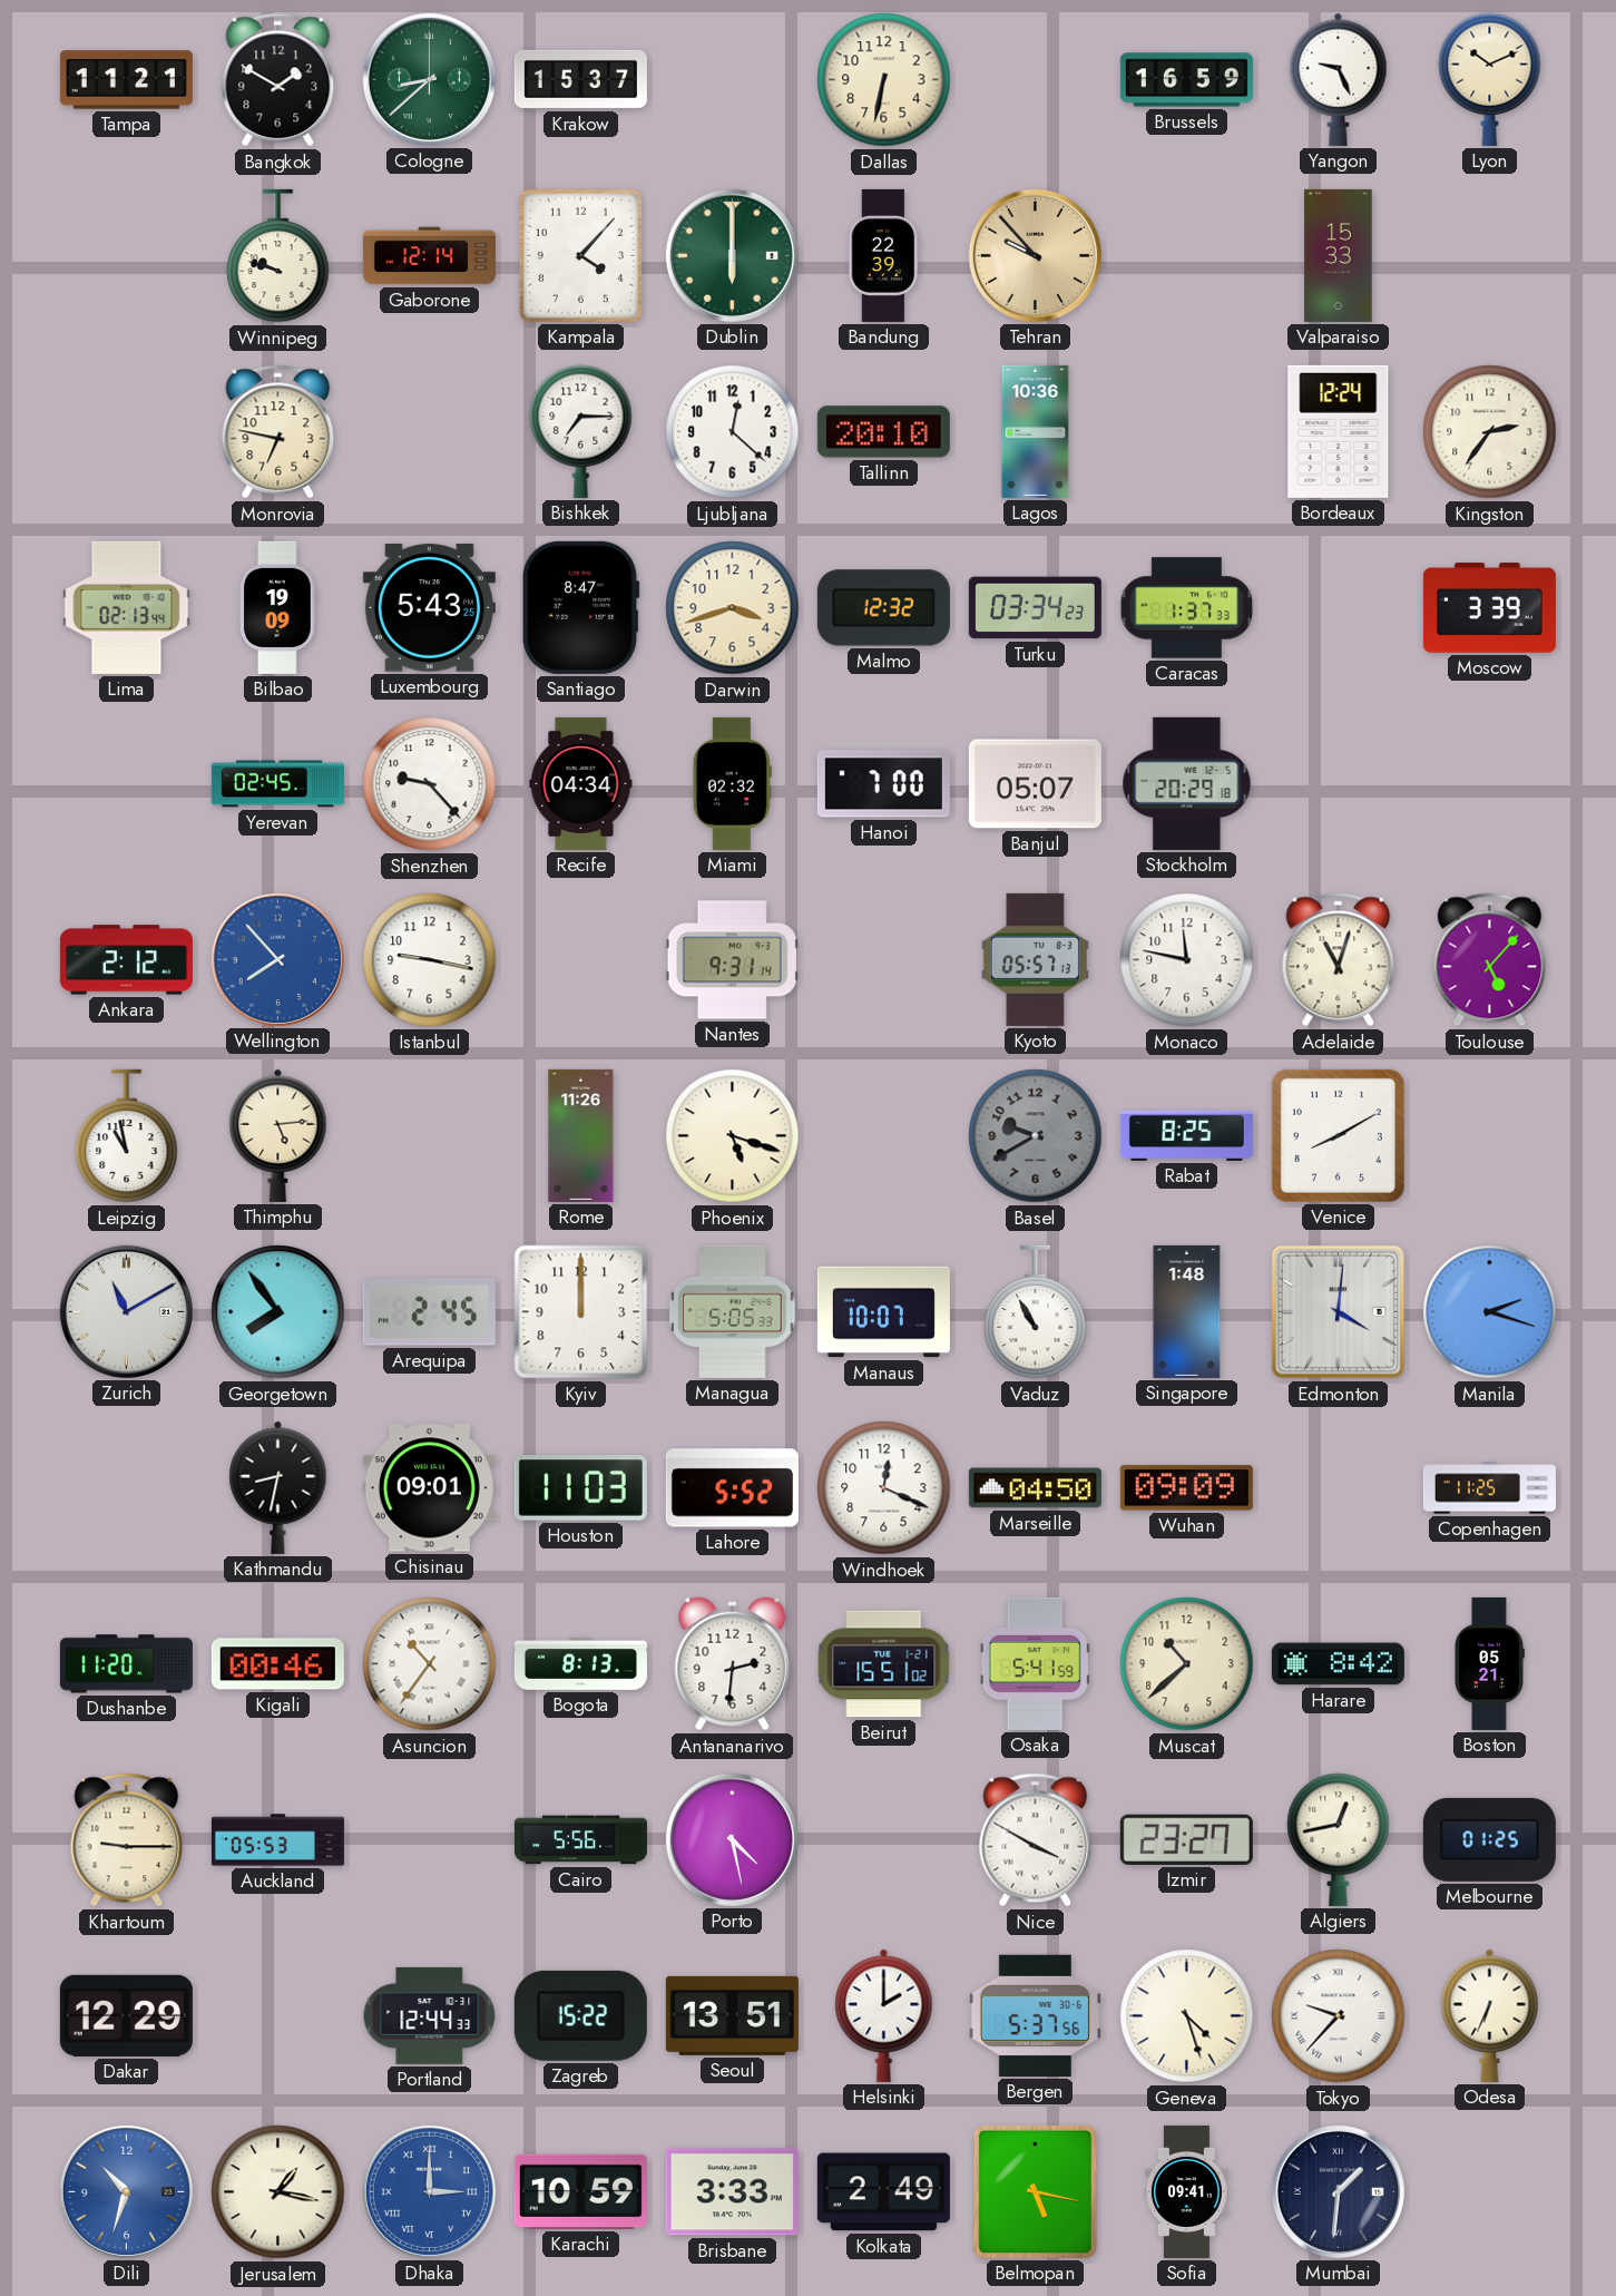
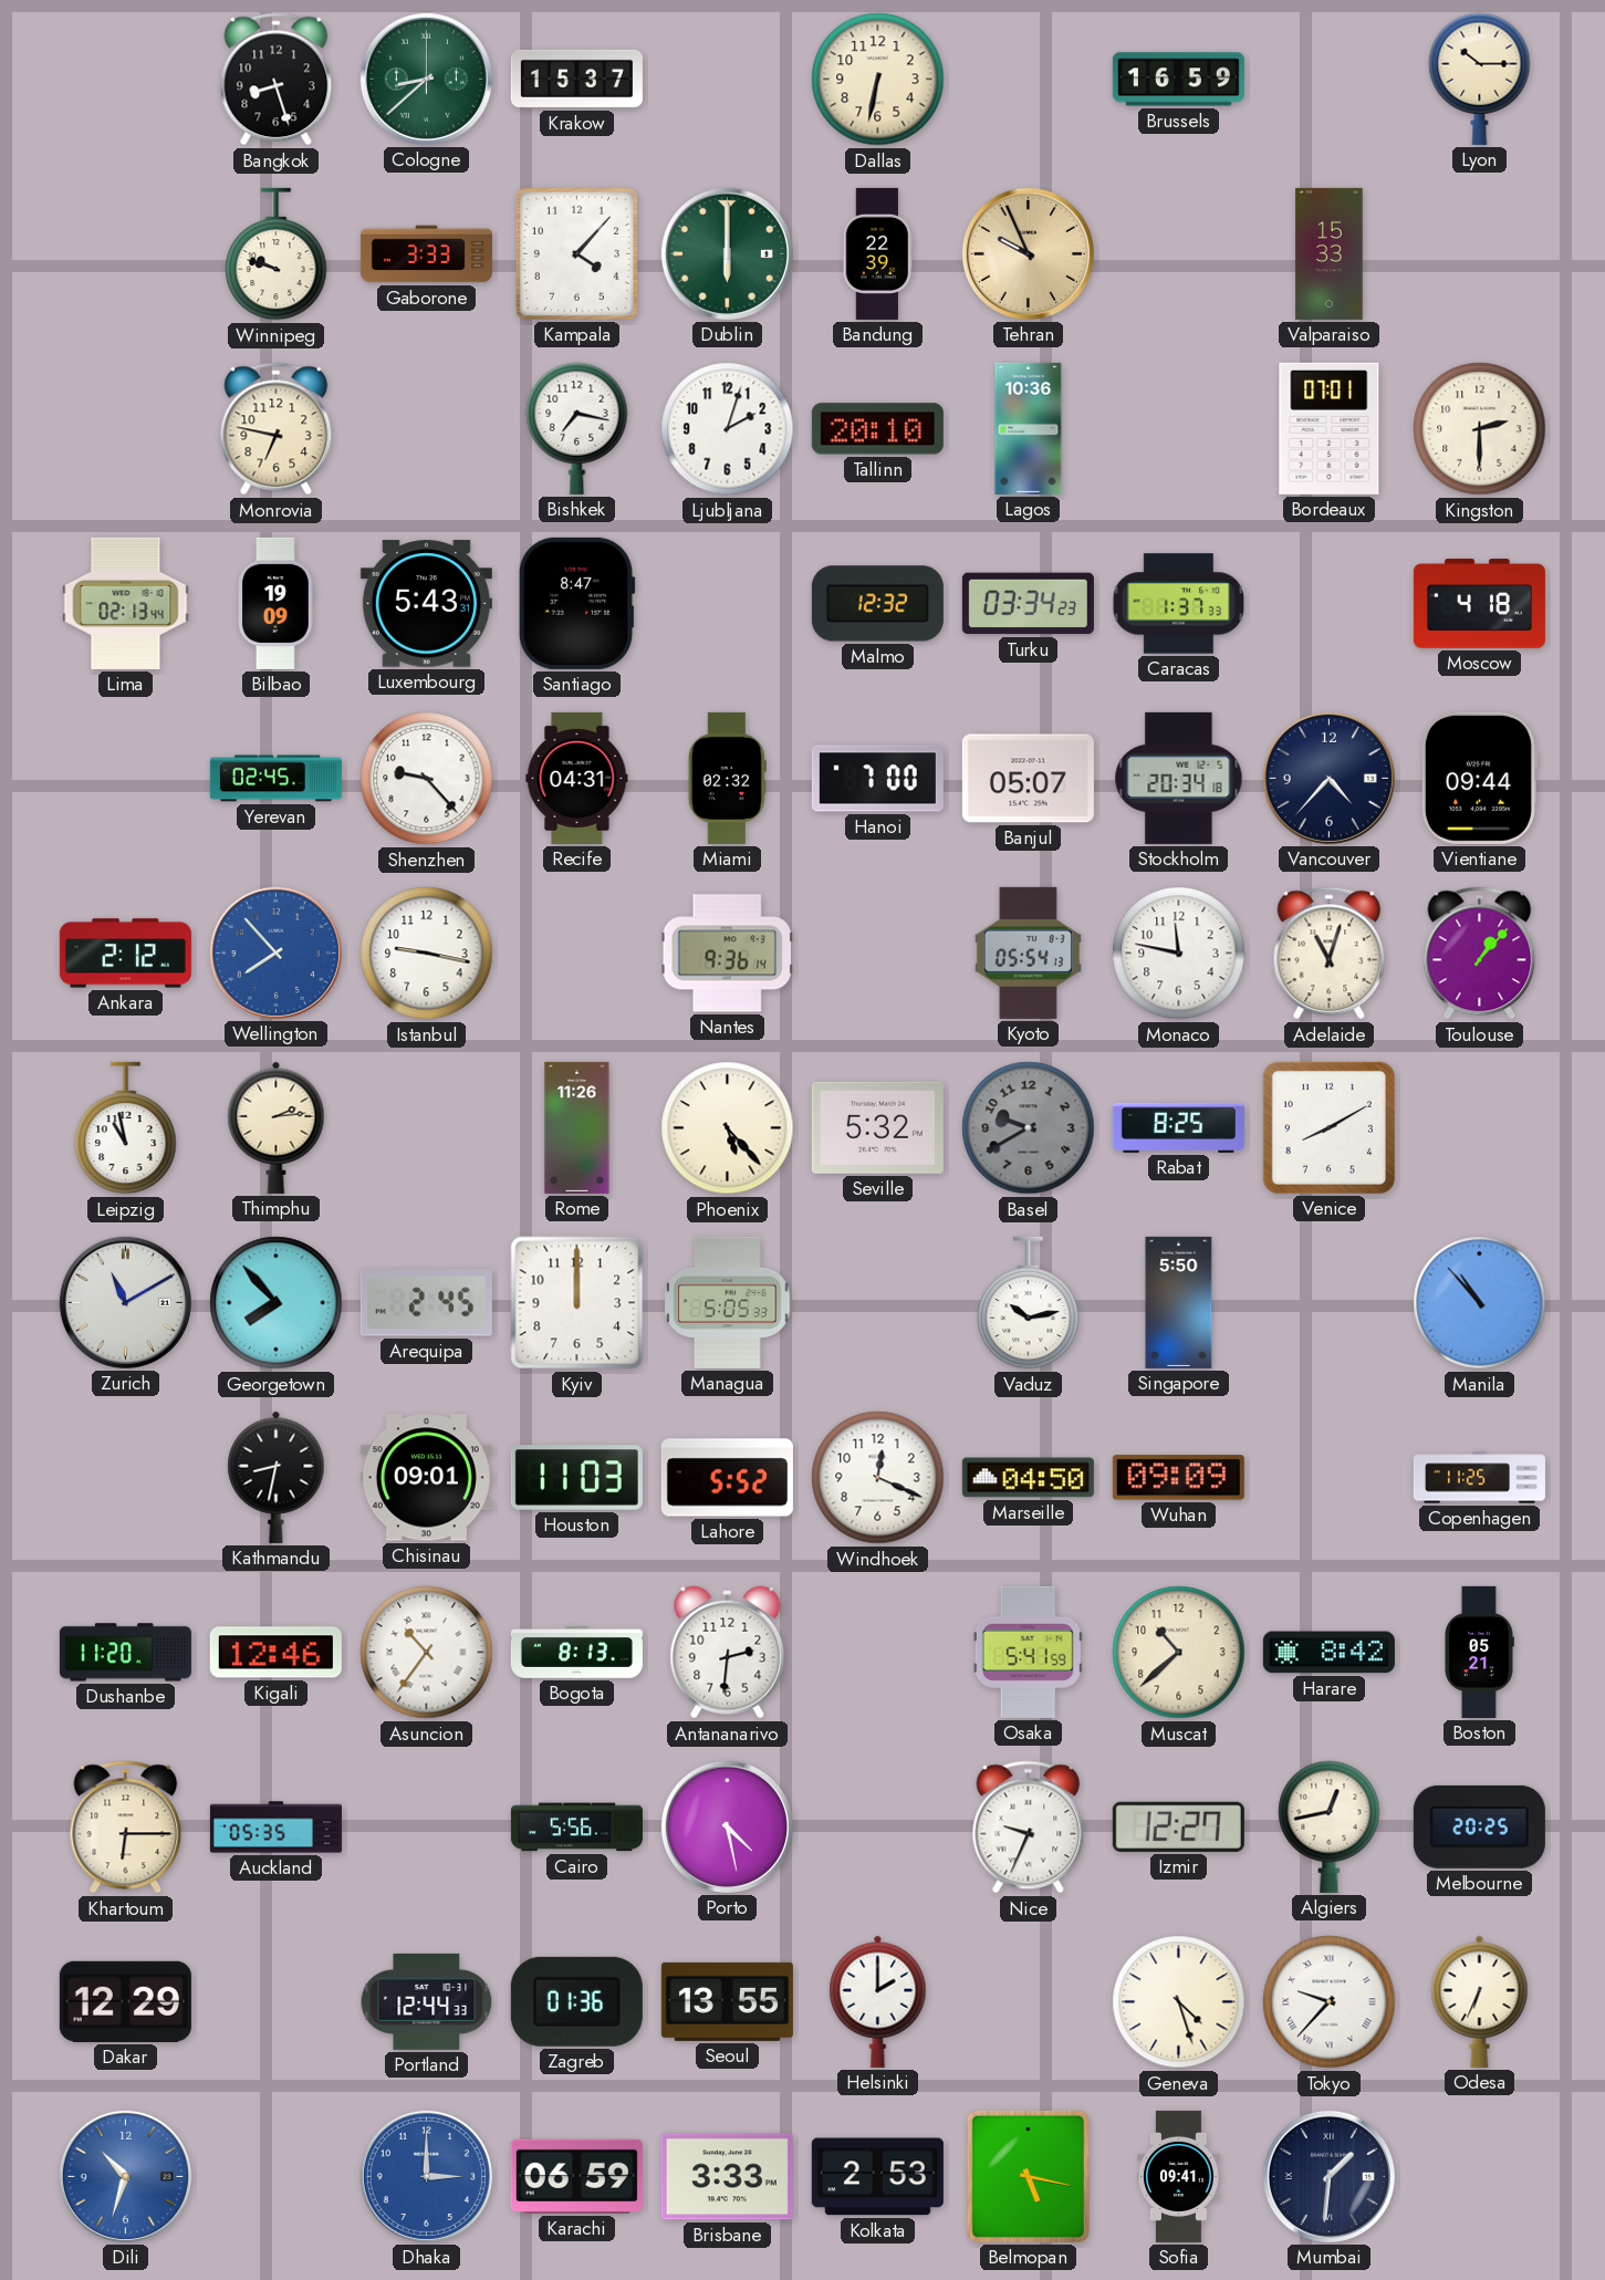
Tampa: 11:21 -> none (126, 80)
Bangkok: 1:50 -> 8:27 (277, 80)
Yangon: 9:26 -> none (1339, 79)
Lyon: 10:11 -> 10:15 (1480, 79)
Gaborone: 12:14 -> 3:33 (426, 254)
Tehran: 9:53 -> 9:56 (1028, 253)
Bishkek: 7:15 -> 7:17 (577, 428)
Ljubljana: 12:22 -> 2:03 (728, 429)
Bordeaux: 12:24 -> 07:01 (1330, 428)
Kingston: 2:36 -> 2:30 (1480, 429)
Luxembourg: 5:43:25 -> 5:43:31 (426, 604)
Darwin: 3:42 -> none (733, 608)
Moscow: 3:39 -> 4:18 (1479, 604)
Recife: 04:34 -> 04:31 (577, 778)
Stockholm: 20:29 -> 20:34 (1179, 778)
Vancouver: none -> 4:37 (1328, 778)
Vientiane: none -> 09:44 (1479, 778)
Nantes: 9:31 -> 9:36 (727, 954)
Kyoto: 05:57 -> 05:54 (1028, 952)
Toulouse: 5:07 -> 1:07 (1480, 954)
Thimphu: 5:14 -> 2:14 (277, 1127)
Phoenix: 5:18 -> 5:23 (728, 1128)
Seville: none -> 5:32 (877, 1127)
Georgetown: 7:54 -> 7:53 (277, 1303)
Manaus: 10:07 -> none (883, 1312)
Vaduz: 10:55 -> 10:13 (1029, 1303)
Singapore: 1:48 -> 5:50 (1179, 1302)
Edmonton: 4:01 -> none (1338, 1311)
Manila: 2:18 -> 10:53 (1480, 1303)
Kigali: 00:46 -> 12:46 (275, 1653)
Beirut: 15:51 -> none (884, 1664)
Khartoum: 9:15 -> 6:15 (126, 1828)
Auckland: 05:53 -> 05:35 (275, 1828)
Nice: 3:50 -> 9:34 (1029, 1828)
Izmir: 23:27 -> 12:27 (1178, 1826)
Melbourne: 01:25 -> 20:25 (1479, 1826)
Zagreb: 15:22 -> 01:36 (576, 2001)
Seoul: 13:51 -> 13:55 (727, 2001)
Bergen: 5:37 -> none (1035, 2015)
Jerusalem: 1:17 -> none (278, 2192)
Dhaka numerals: Roman -> Arabic (426, 2176)
Karachi: 10:59 -> 06:59 (576, 2176)
Kolkata: 2:49 -> 2:53 (877, 2177)
